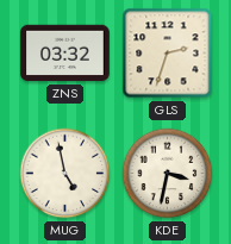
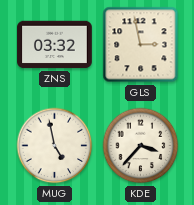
GLS: 2:33 -> 2:58 (141, 45)
KDE: 3:32 -> 3:37 (141, 146)
